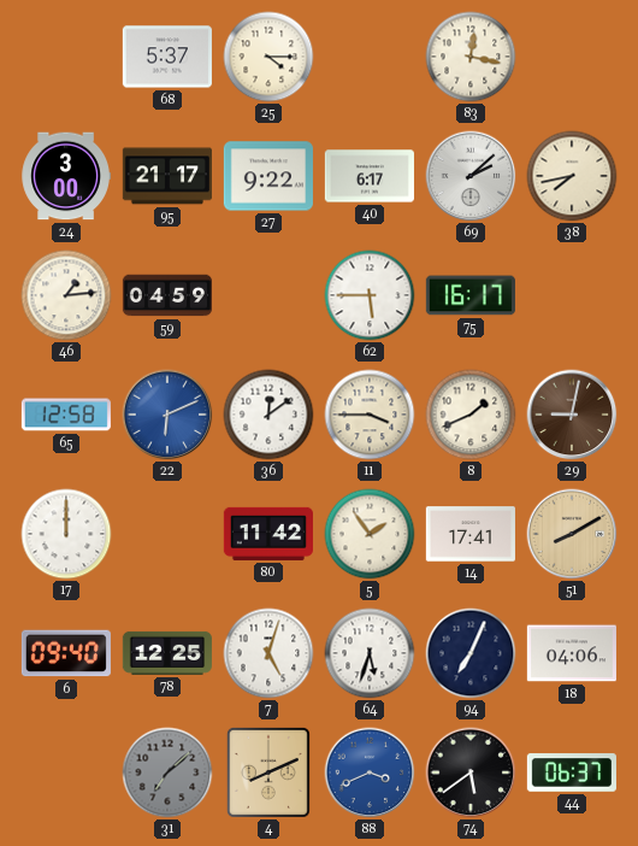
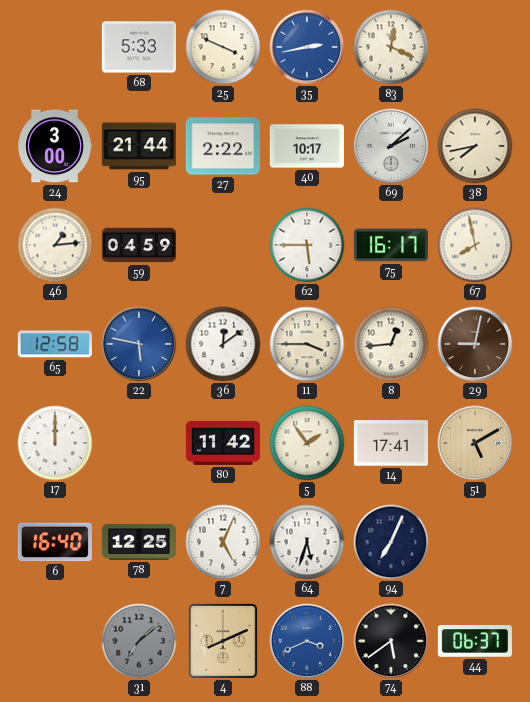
68: 5:37 -> 5:33 (139, 47)
25: 4:15 -> 3:49 (223, 47)
35: none -> 2:43 (307, 47)
83: 12:17 -> 12:19 (391, 47)
95: 21:17 -> 21:44 (139, 146)
27: 9:22 -> 2:22 (223, 146)
40: 6:17 -> 10:17 (307, 146)
67: none -> 7:58 (475, 245)
22: 6:11 -> 5:47 (139, 344)
8: 1:41 -> 12:44 (391, 344)
51: 8:10 -> 5:10 (475, 443)
6: 09:40 -> 16:40 (55, 542)
7: 5:03 -> 5:04 (223, 542)
18: 04:06 -> none (572, 653)
